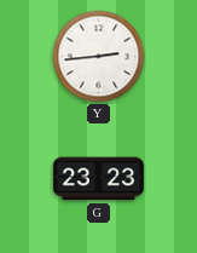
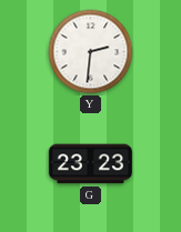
Y: 2:44 -> 2:31 (91, 52)
